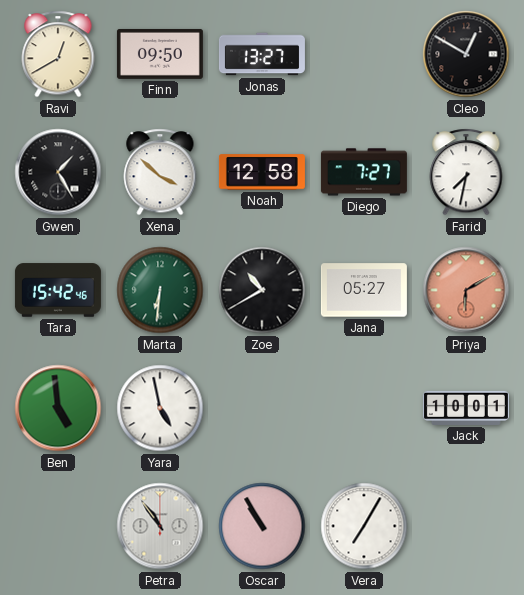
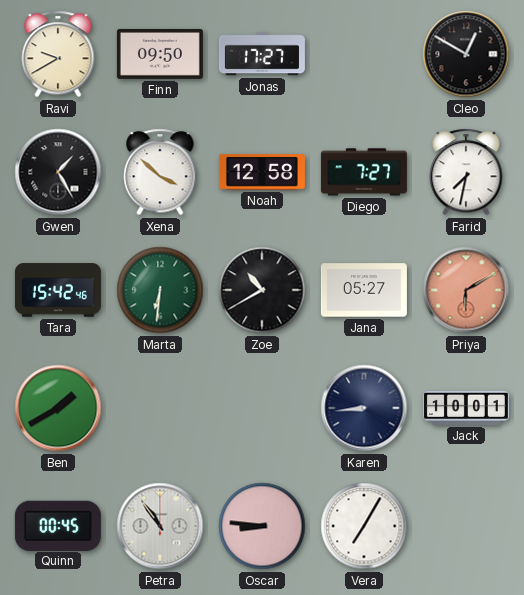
Ravi: 12:40 -> 9:40 (58, 54)
Jonas: 13:27 -> 17:27 (262, 54)
Ben: 4:59 -> 1:40 (58, 408)
Yara: 4:58 -> none (160, 408)
Karen: none -> 8:44 (364, 408)
Quinn: none -> 00:45 (58, 525)
Oscar: 10:55 -> 8:46 (262, 526)
